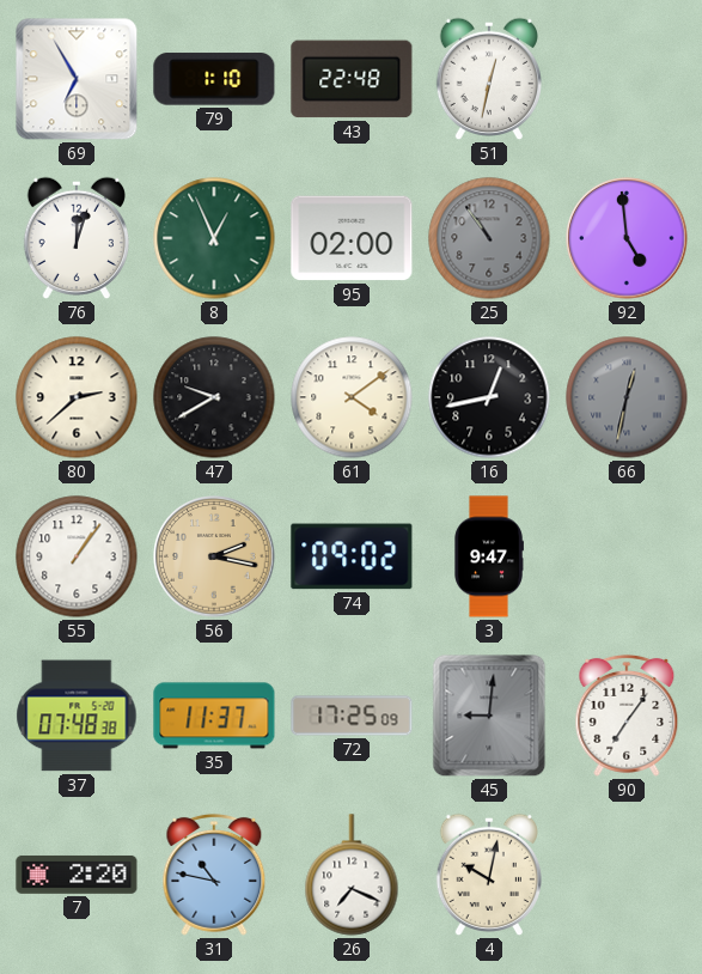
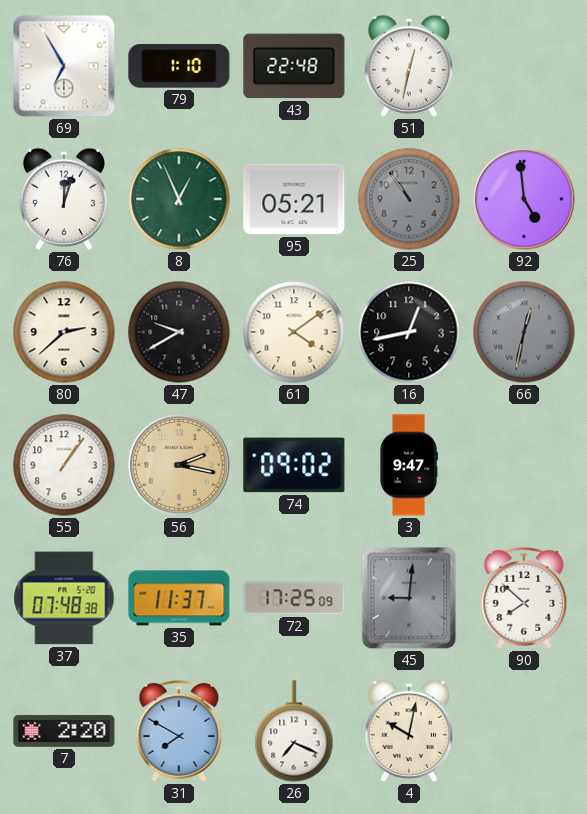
95: 02:00 -> 05:21 (294, 199)
90: 7:06 -> 7:52 (524, 598)
31: 10:47 -> 7:50 (179, 731)
